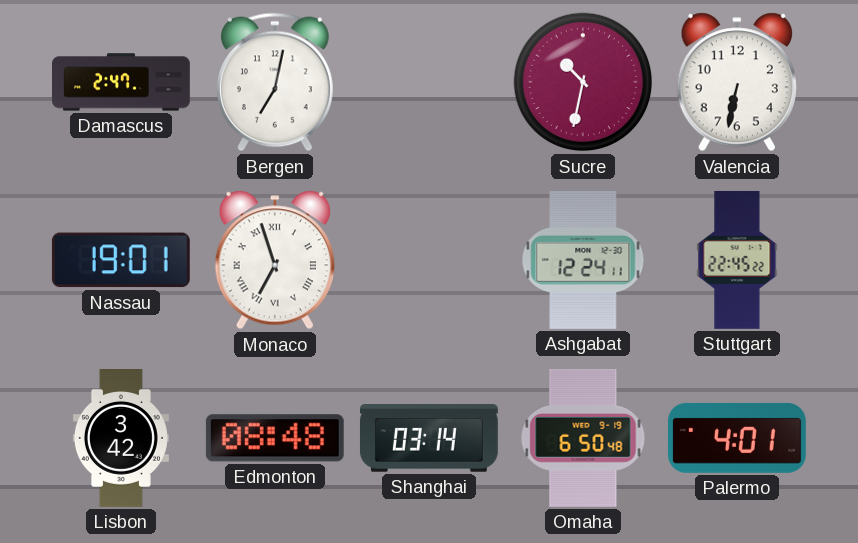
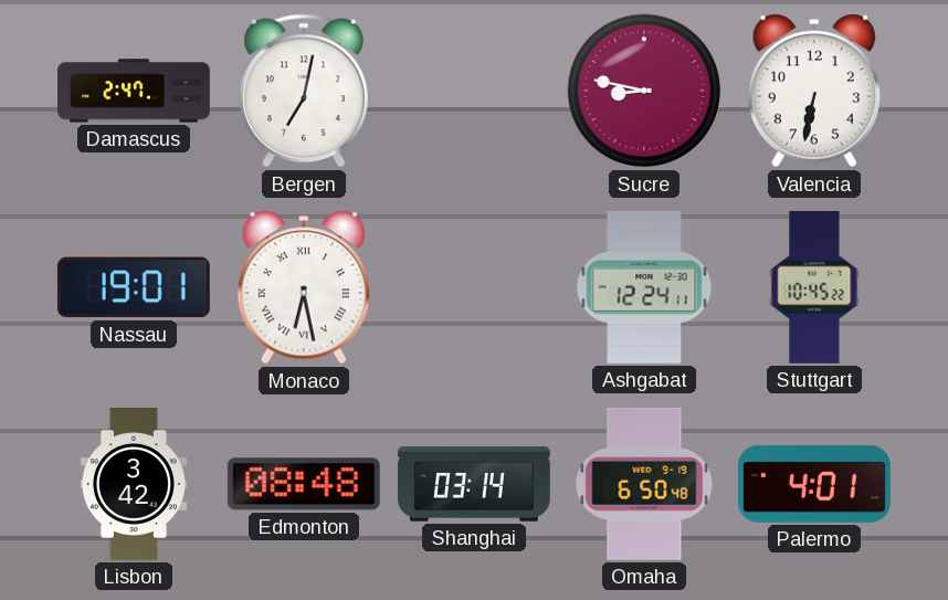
Sucre: 10:32 -> 8:47 (644, 91)
Monaco: 6:57 -> 6:28 (304, 287)
Stuttgart: 22:45 -> 10:45 (814, 287)
